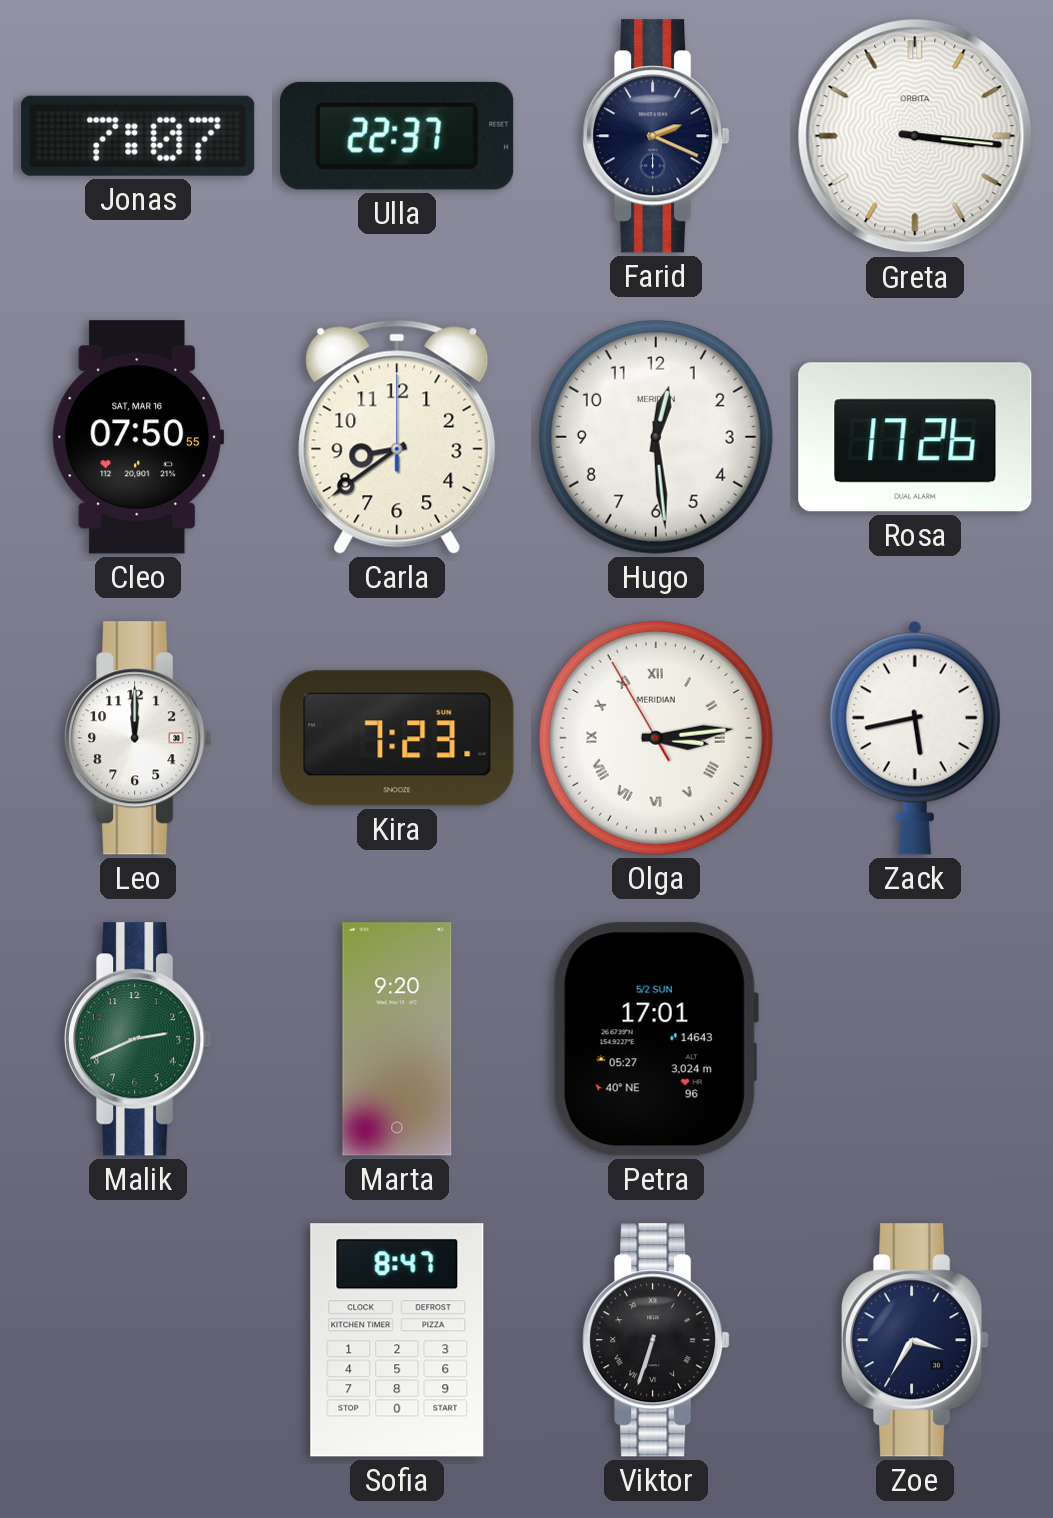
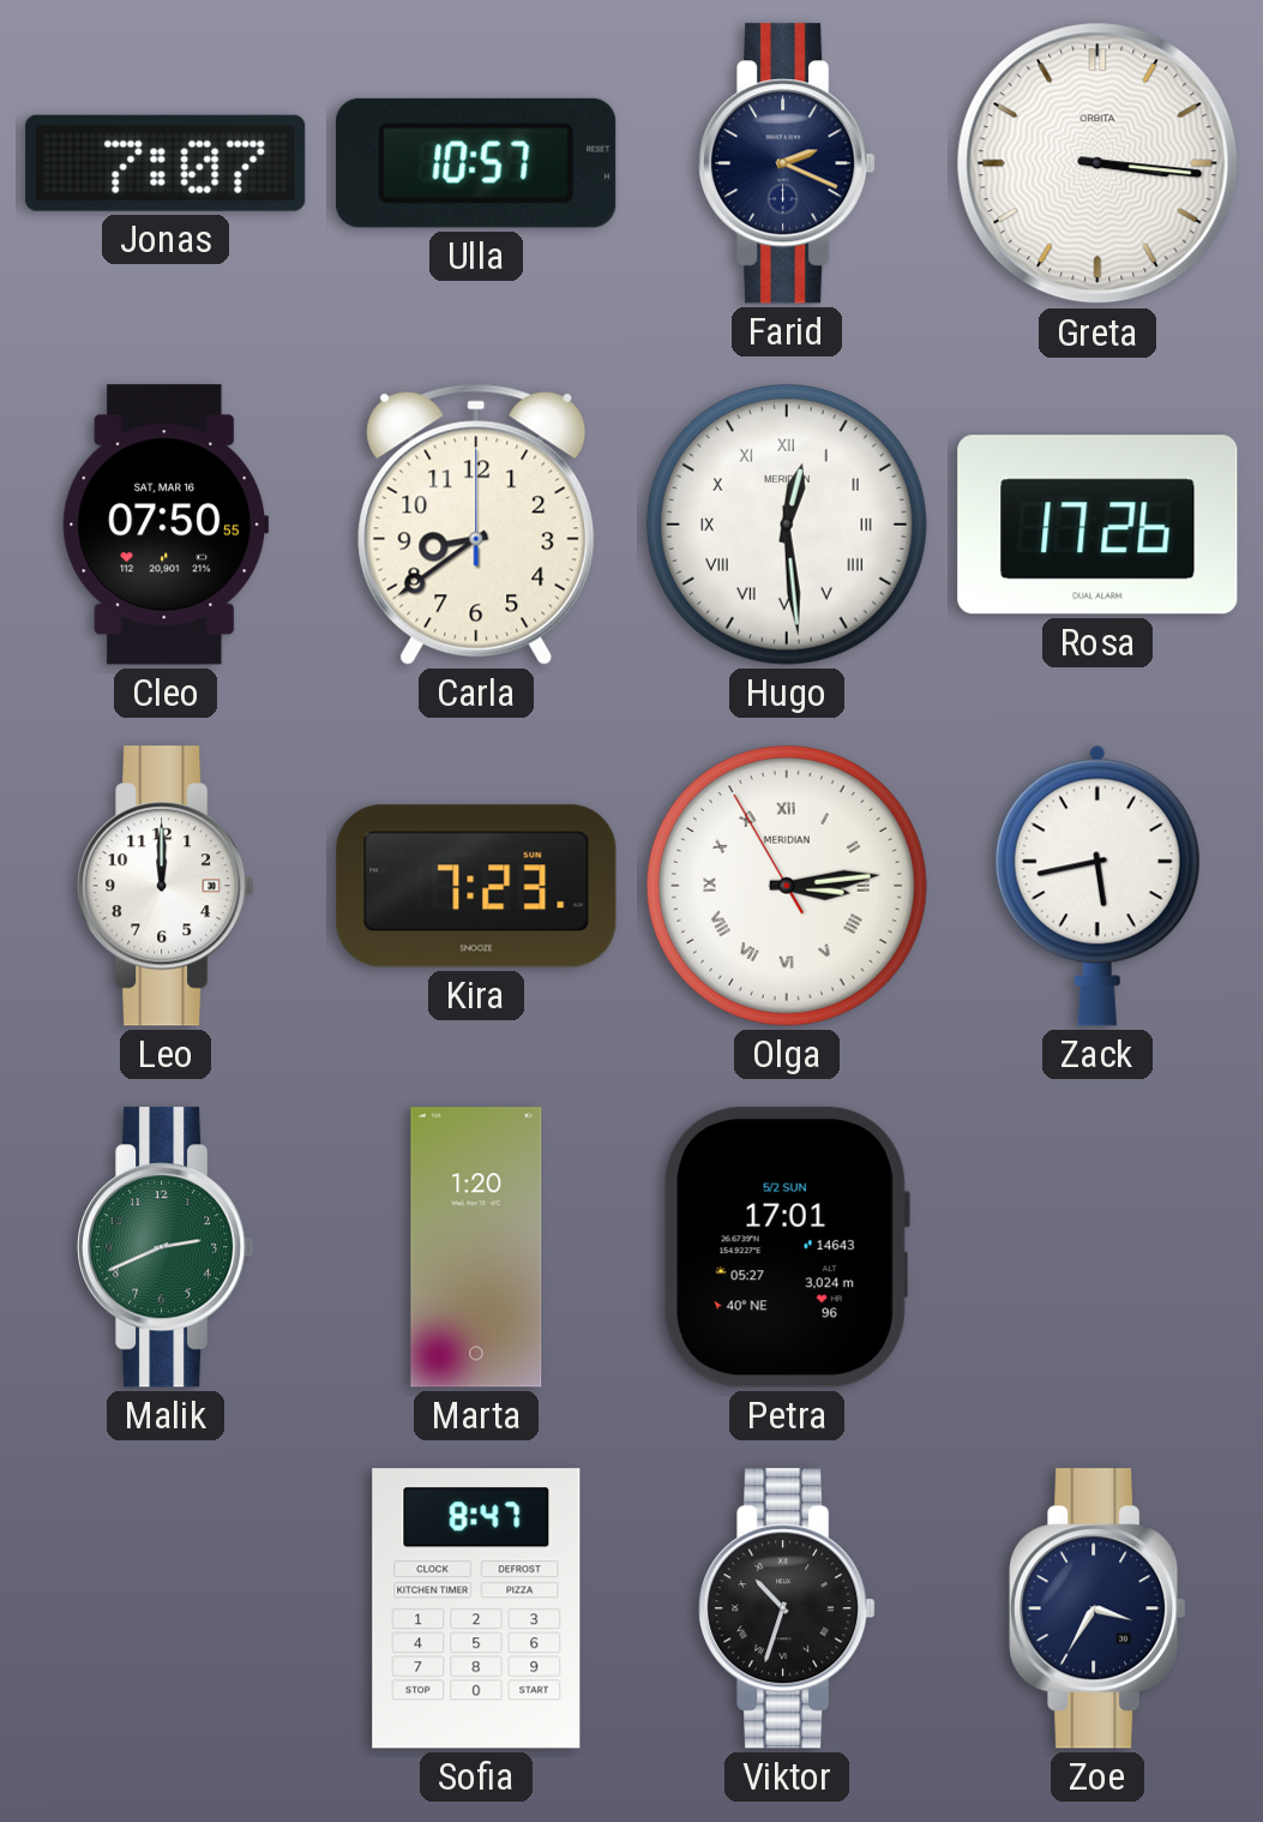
Ulla: 22:37 -> 10:57 (476, 163)
Hugo numerals: Arabic -> Roman (787, 525)
Marta: 9:20 -> 1:20 (476, 1247)
Viktor: 6:33 -> 10:33 (787, 1608)
